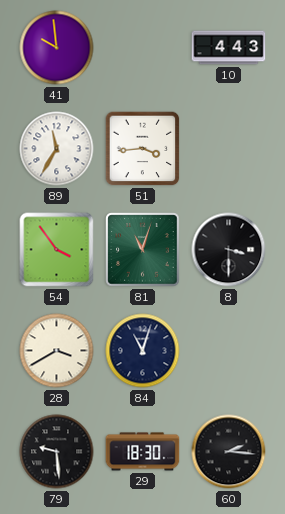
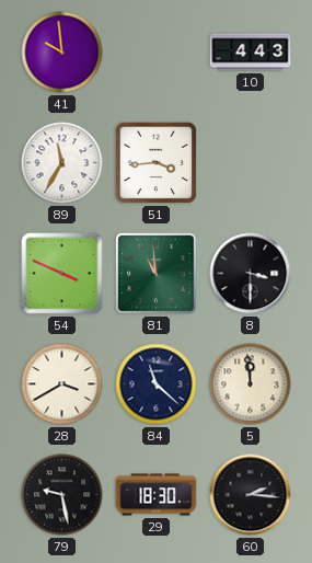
54: 3:54 -> 3:49 (62, 274)
81: 11:03 -> 10:59 (157, 274)
84: 11:03 -> 11:22 (157, 384)
5: none -> 11:59 (251, 384)
79: 9:29 -> 9:28 (62, 495)
